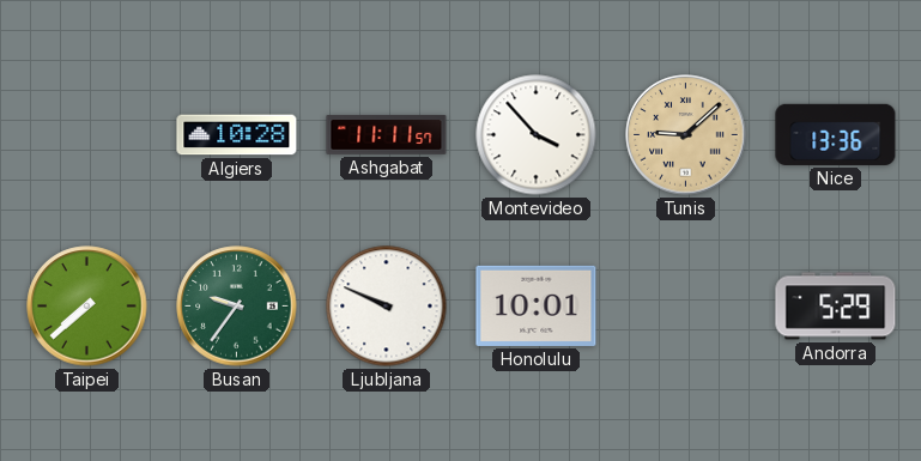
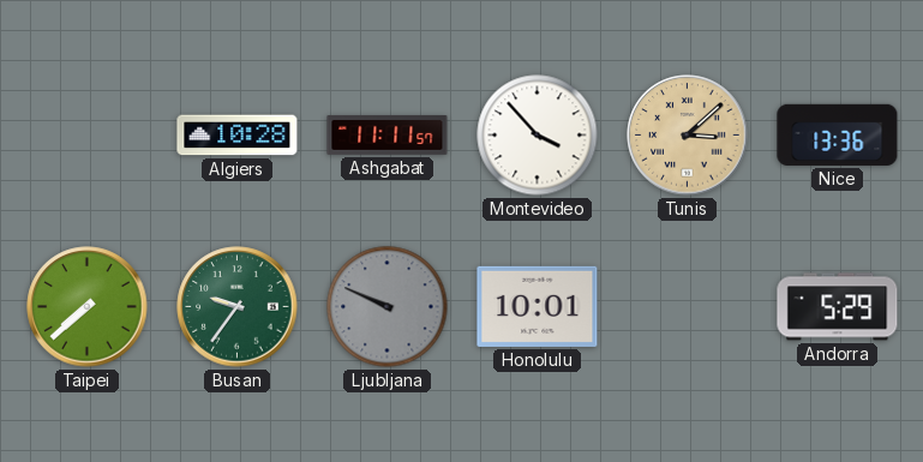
Tunis: 9:08 -> 3:08 (688, 136)
Ljubljana dial: white -> grey (388, 307)
